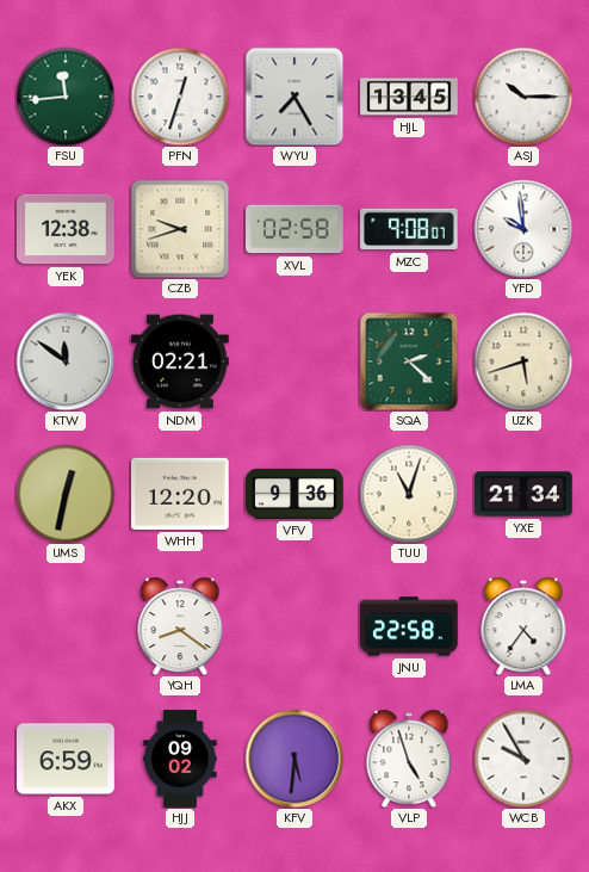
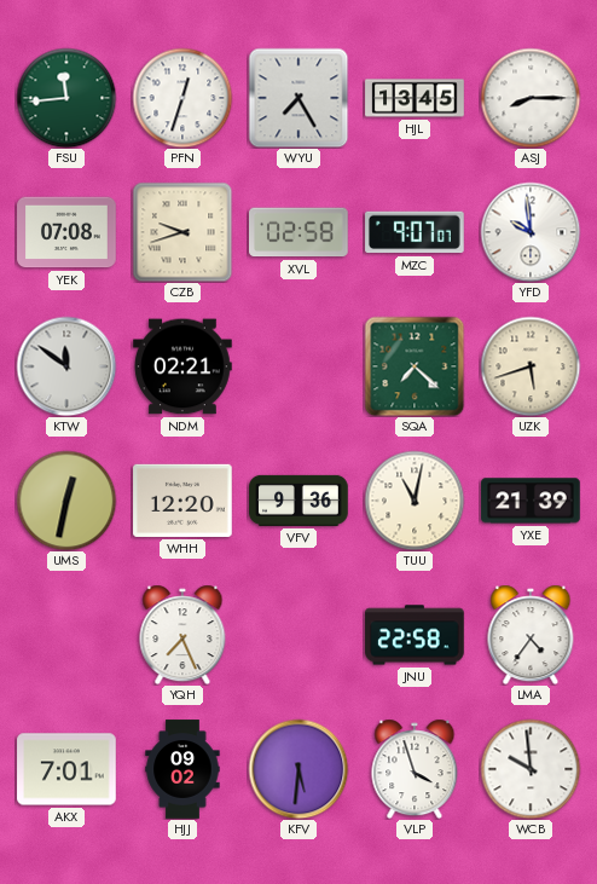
ASJ: 10:15 -> 8:15 (531, 98)
YEK: 12:38 -> 07:08 (66, 232)
MZC: 9:08 -> 9:07 (415, 232)
SQA: 2:22 -> 7:22 (415, 366)
TUU: 11:03 -> 11:02 (415, 501)
YXE: 21:34 -> 21:39 (531, 501)
YQH: 8:21 -> 7:26 (182, 635)
AKX: 6:59 -> 7:01 (66, 769)
VLP: 4:57 -> 3:57 (415, 769)
WCB: 9:55 -> 9:59 (531, 769)
